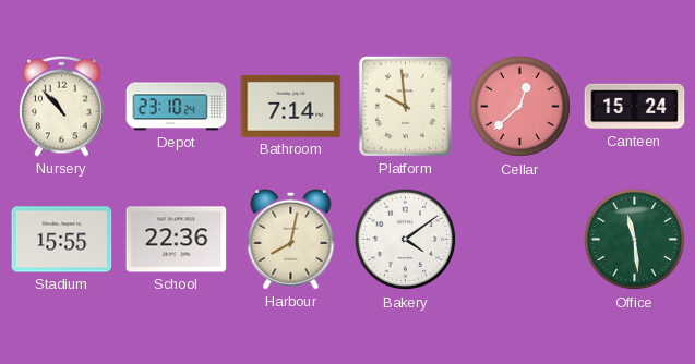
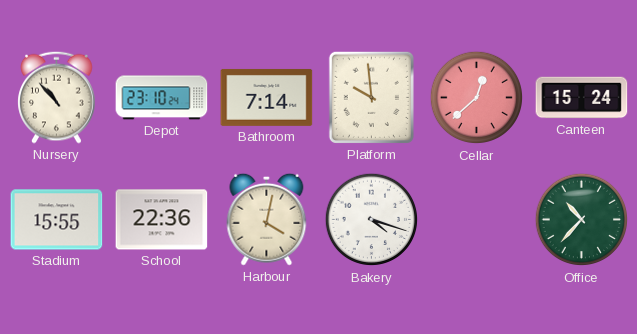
Harbour: 8:02 -> 4:02 (267, 219)
Bakery: 4:09 -> 4:18 (372, 220)
Office: 11:29 -> 10:37 (582, 220)
